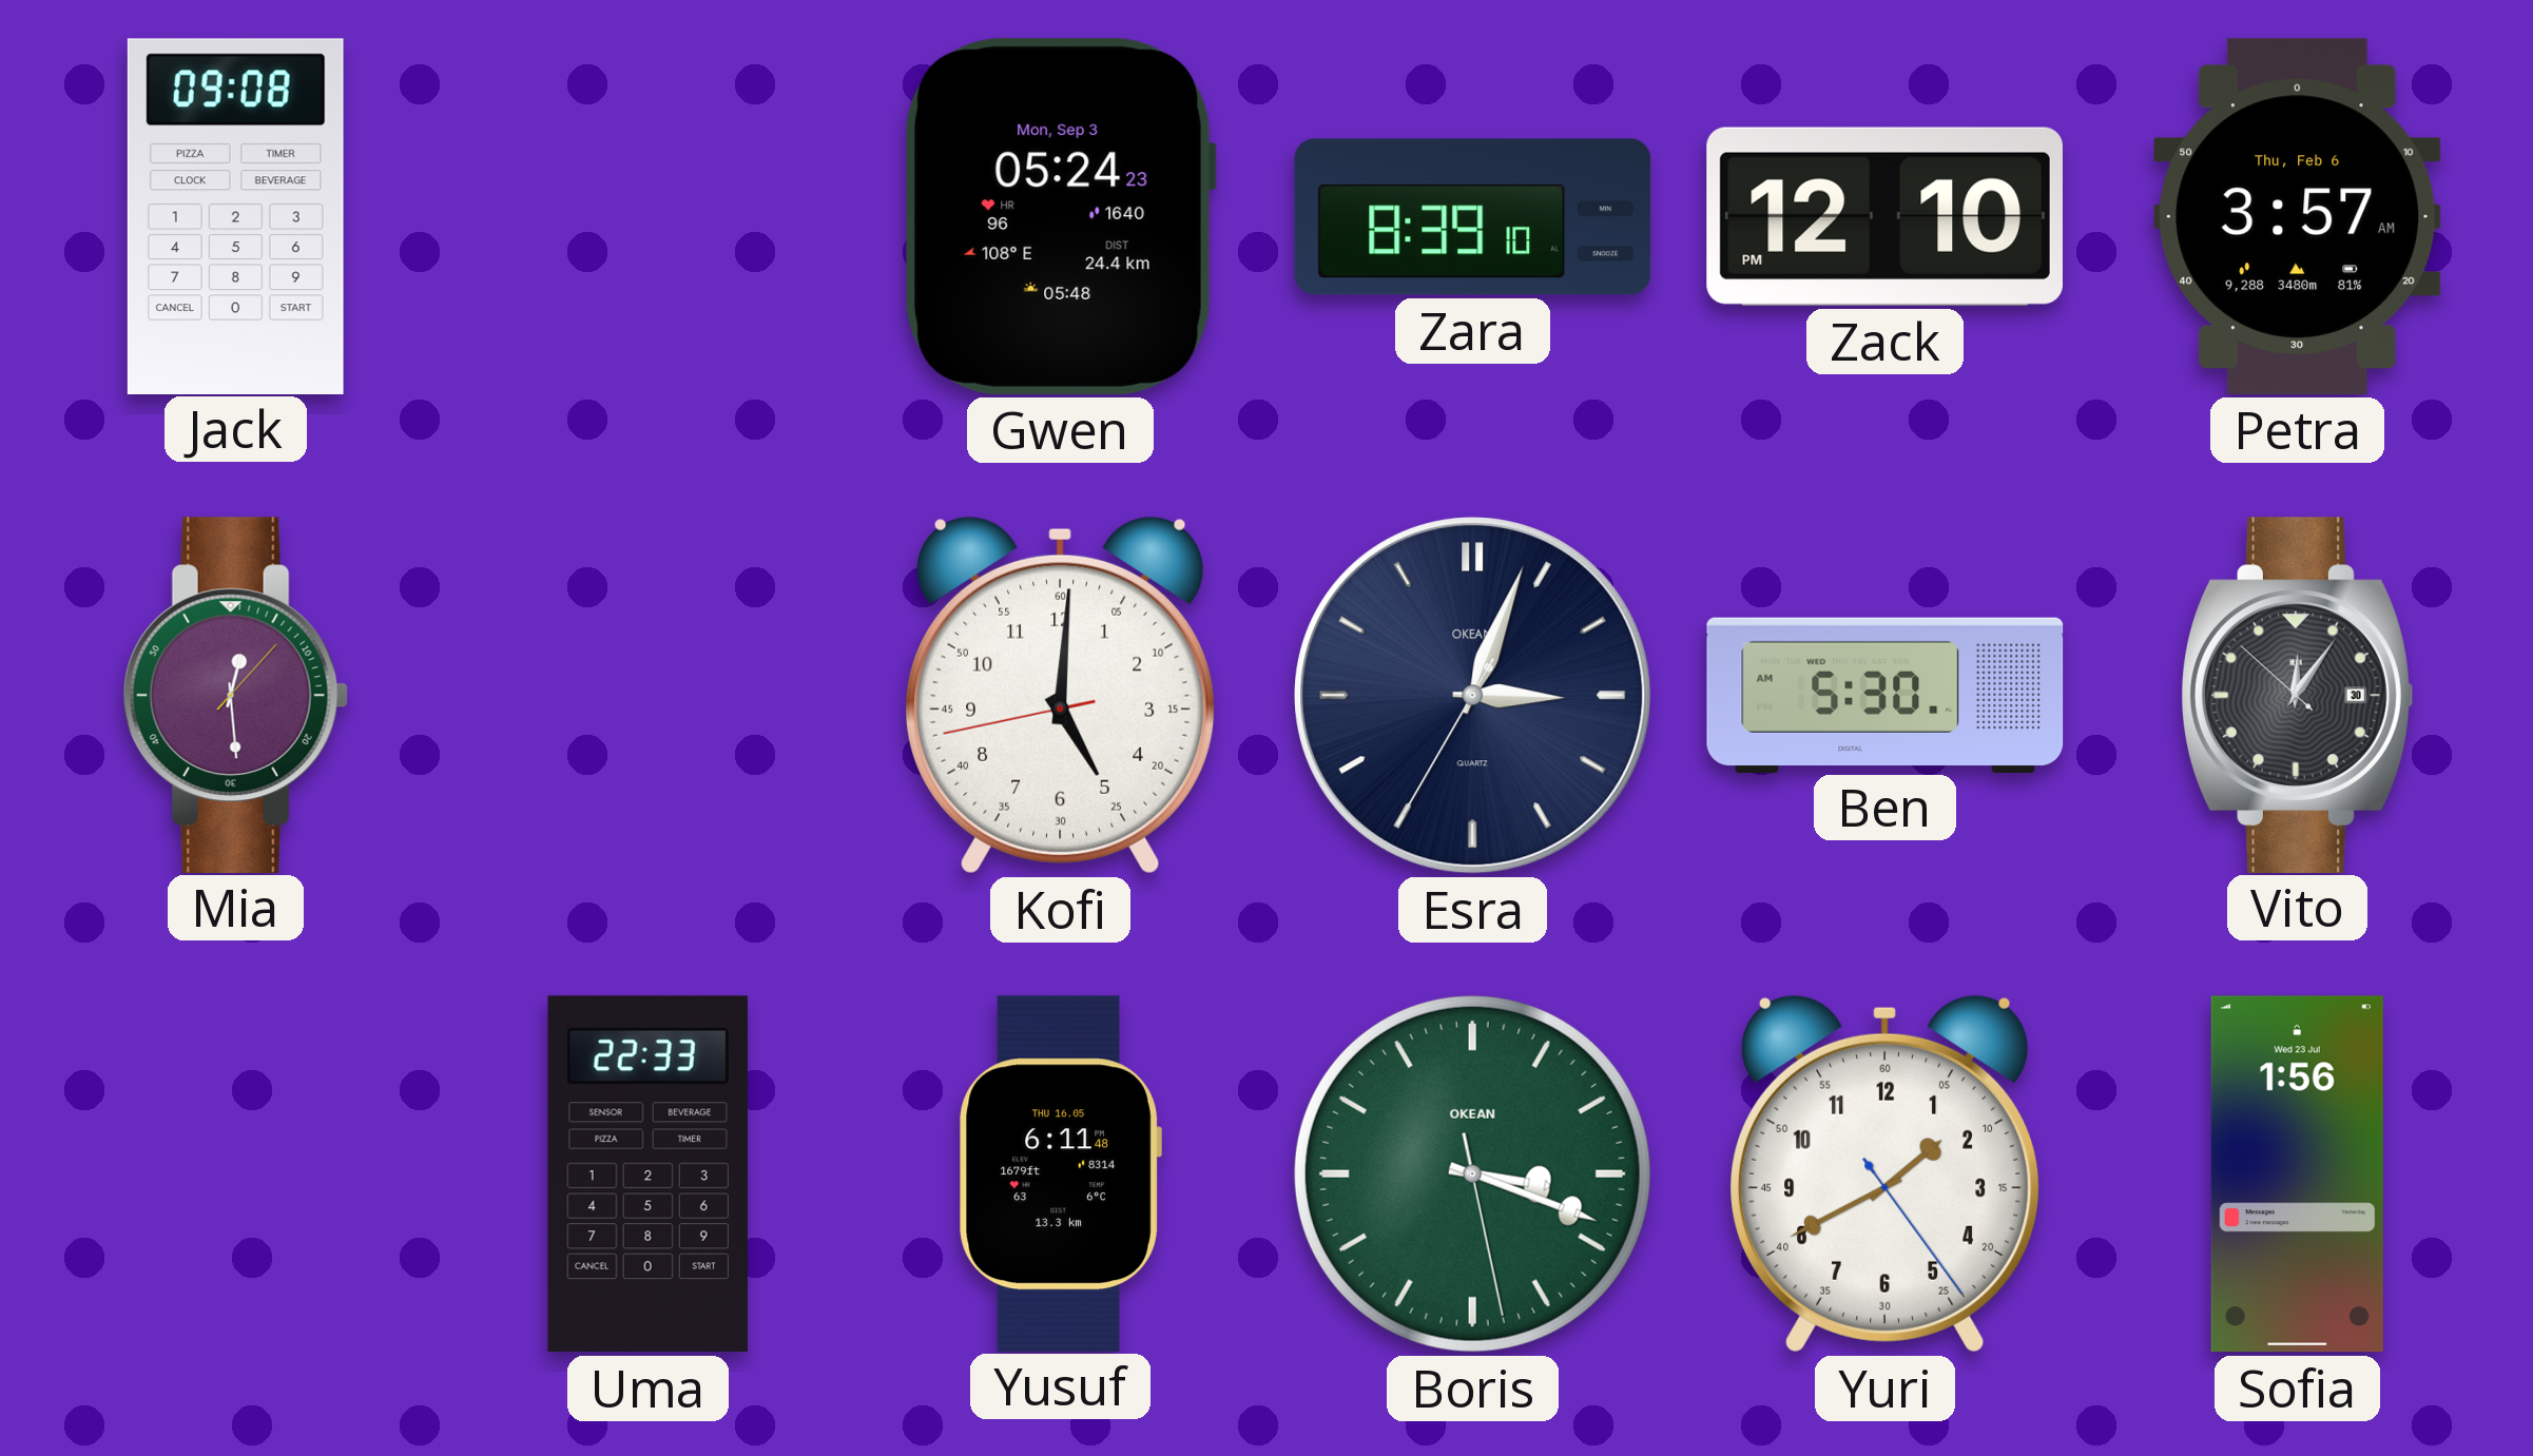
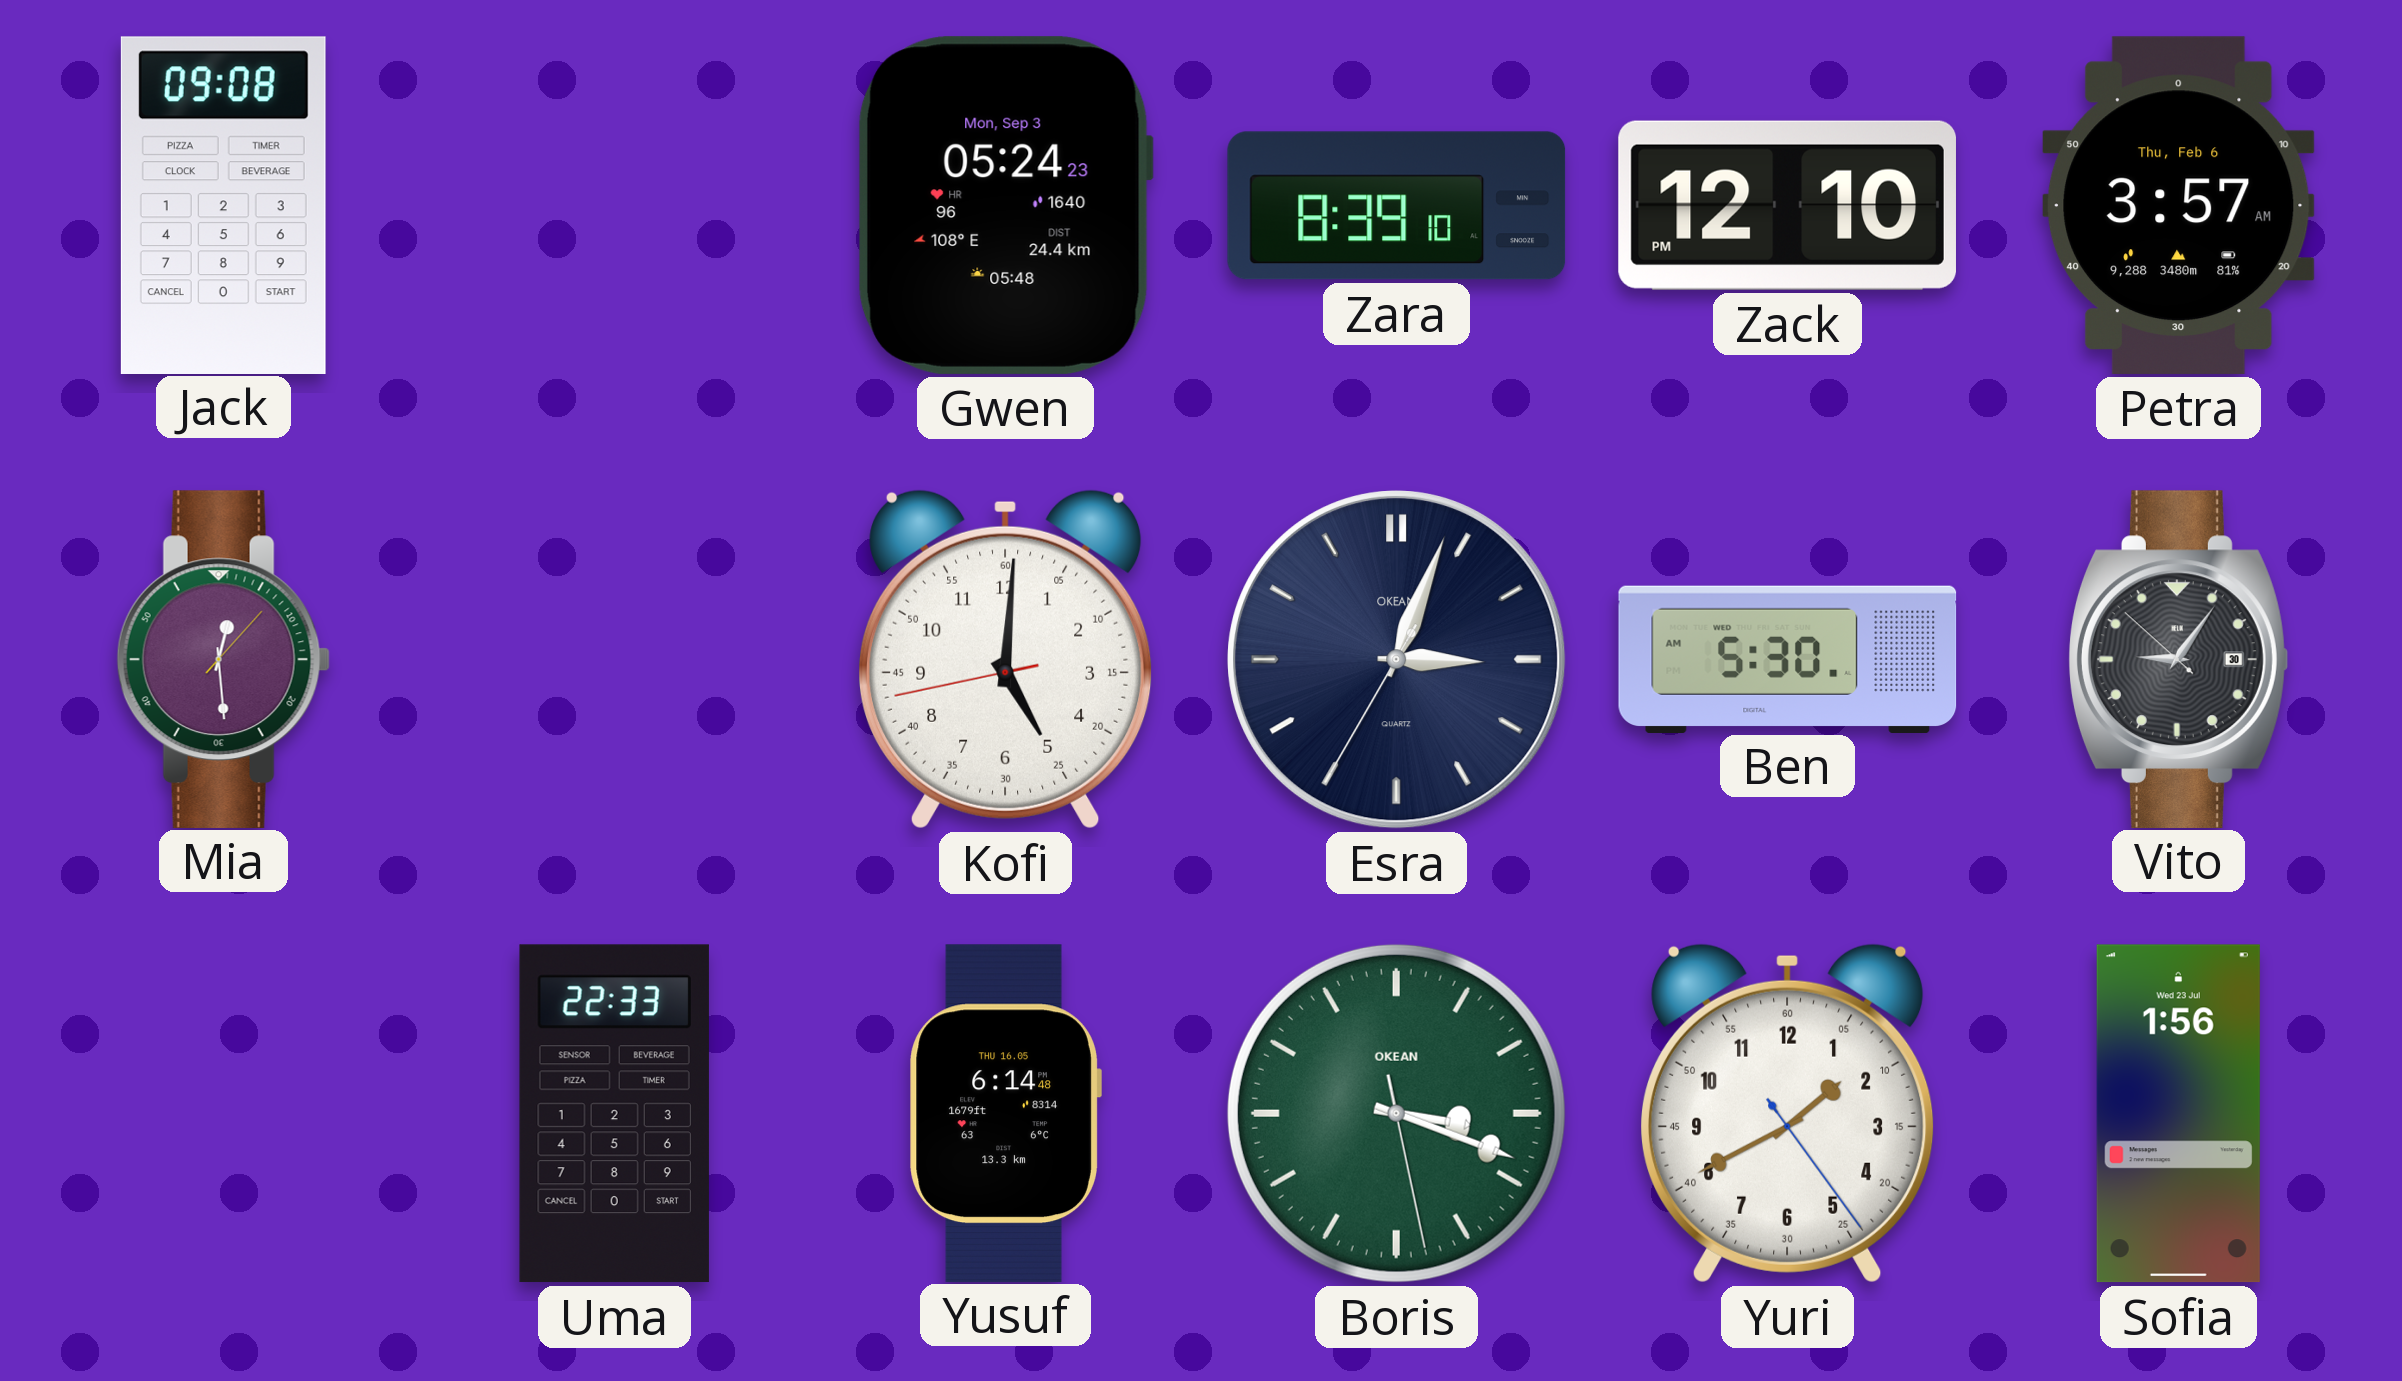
Vito: 12:05 -> 9:05 (2178, 659)
Yusuf: 6:11 -> 6:14 (1005, 1113)
